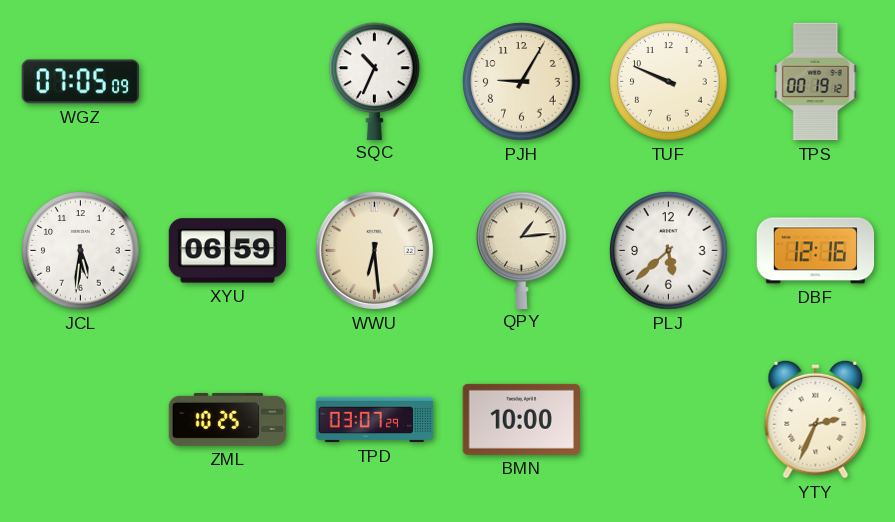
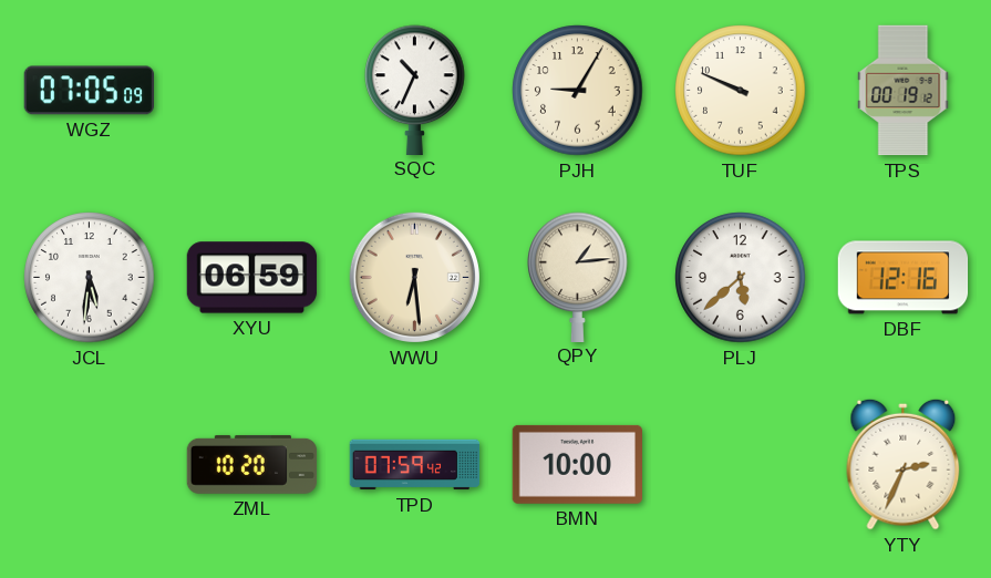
ZML: 10:25 -> 10:20 (252, 464)
TPD: 03:07 -> 07:59 (415, 465)
